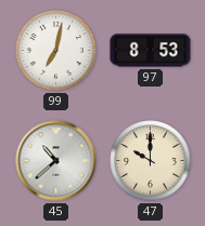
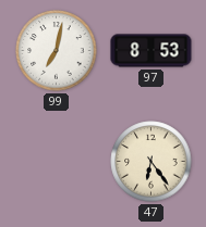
45: 10:38 -> none (56, 161)
47: 10:00 -> 6:24 (152, 162)
